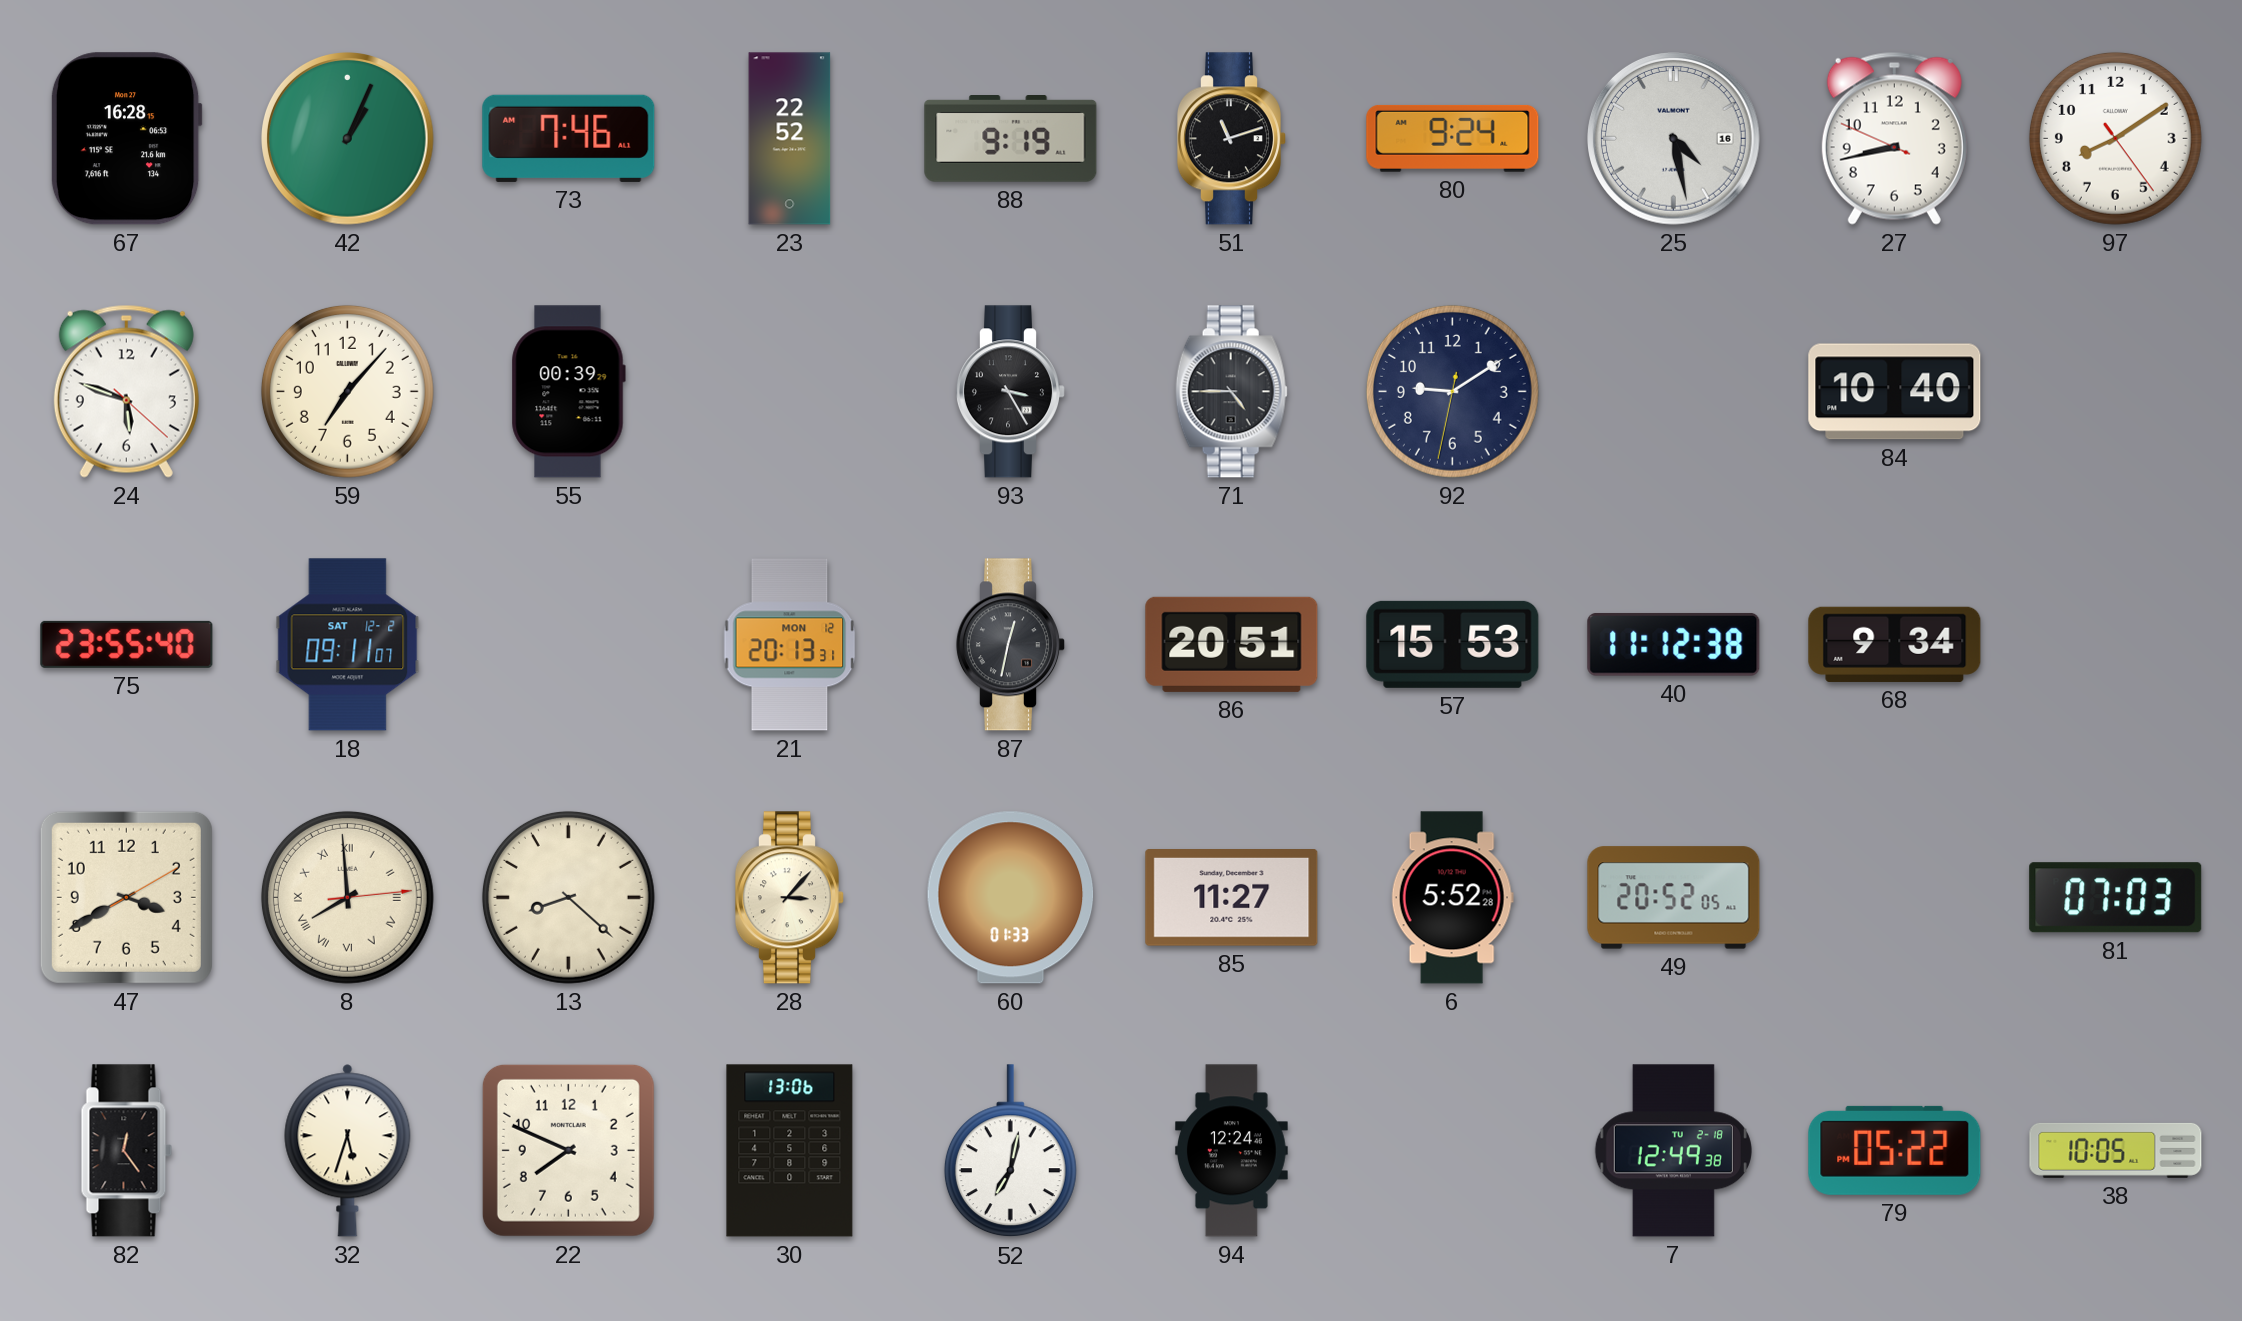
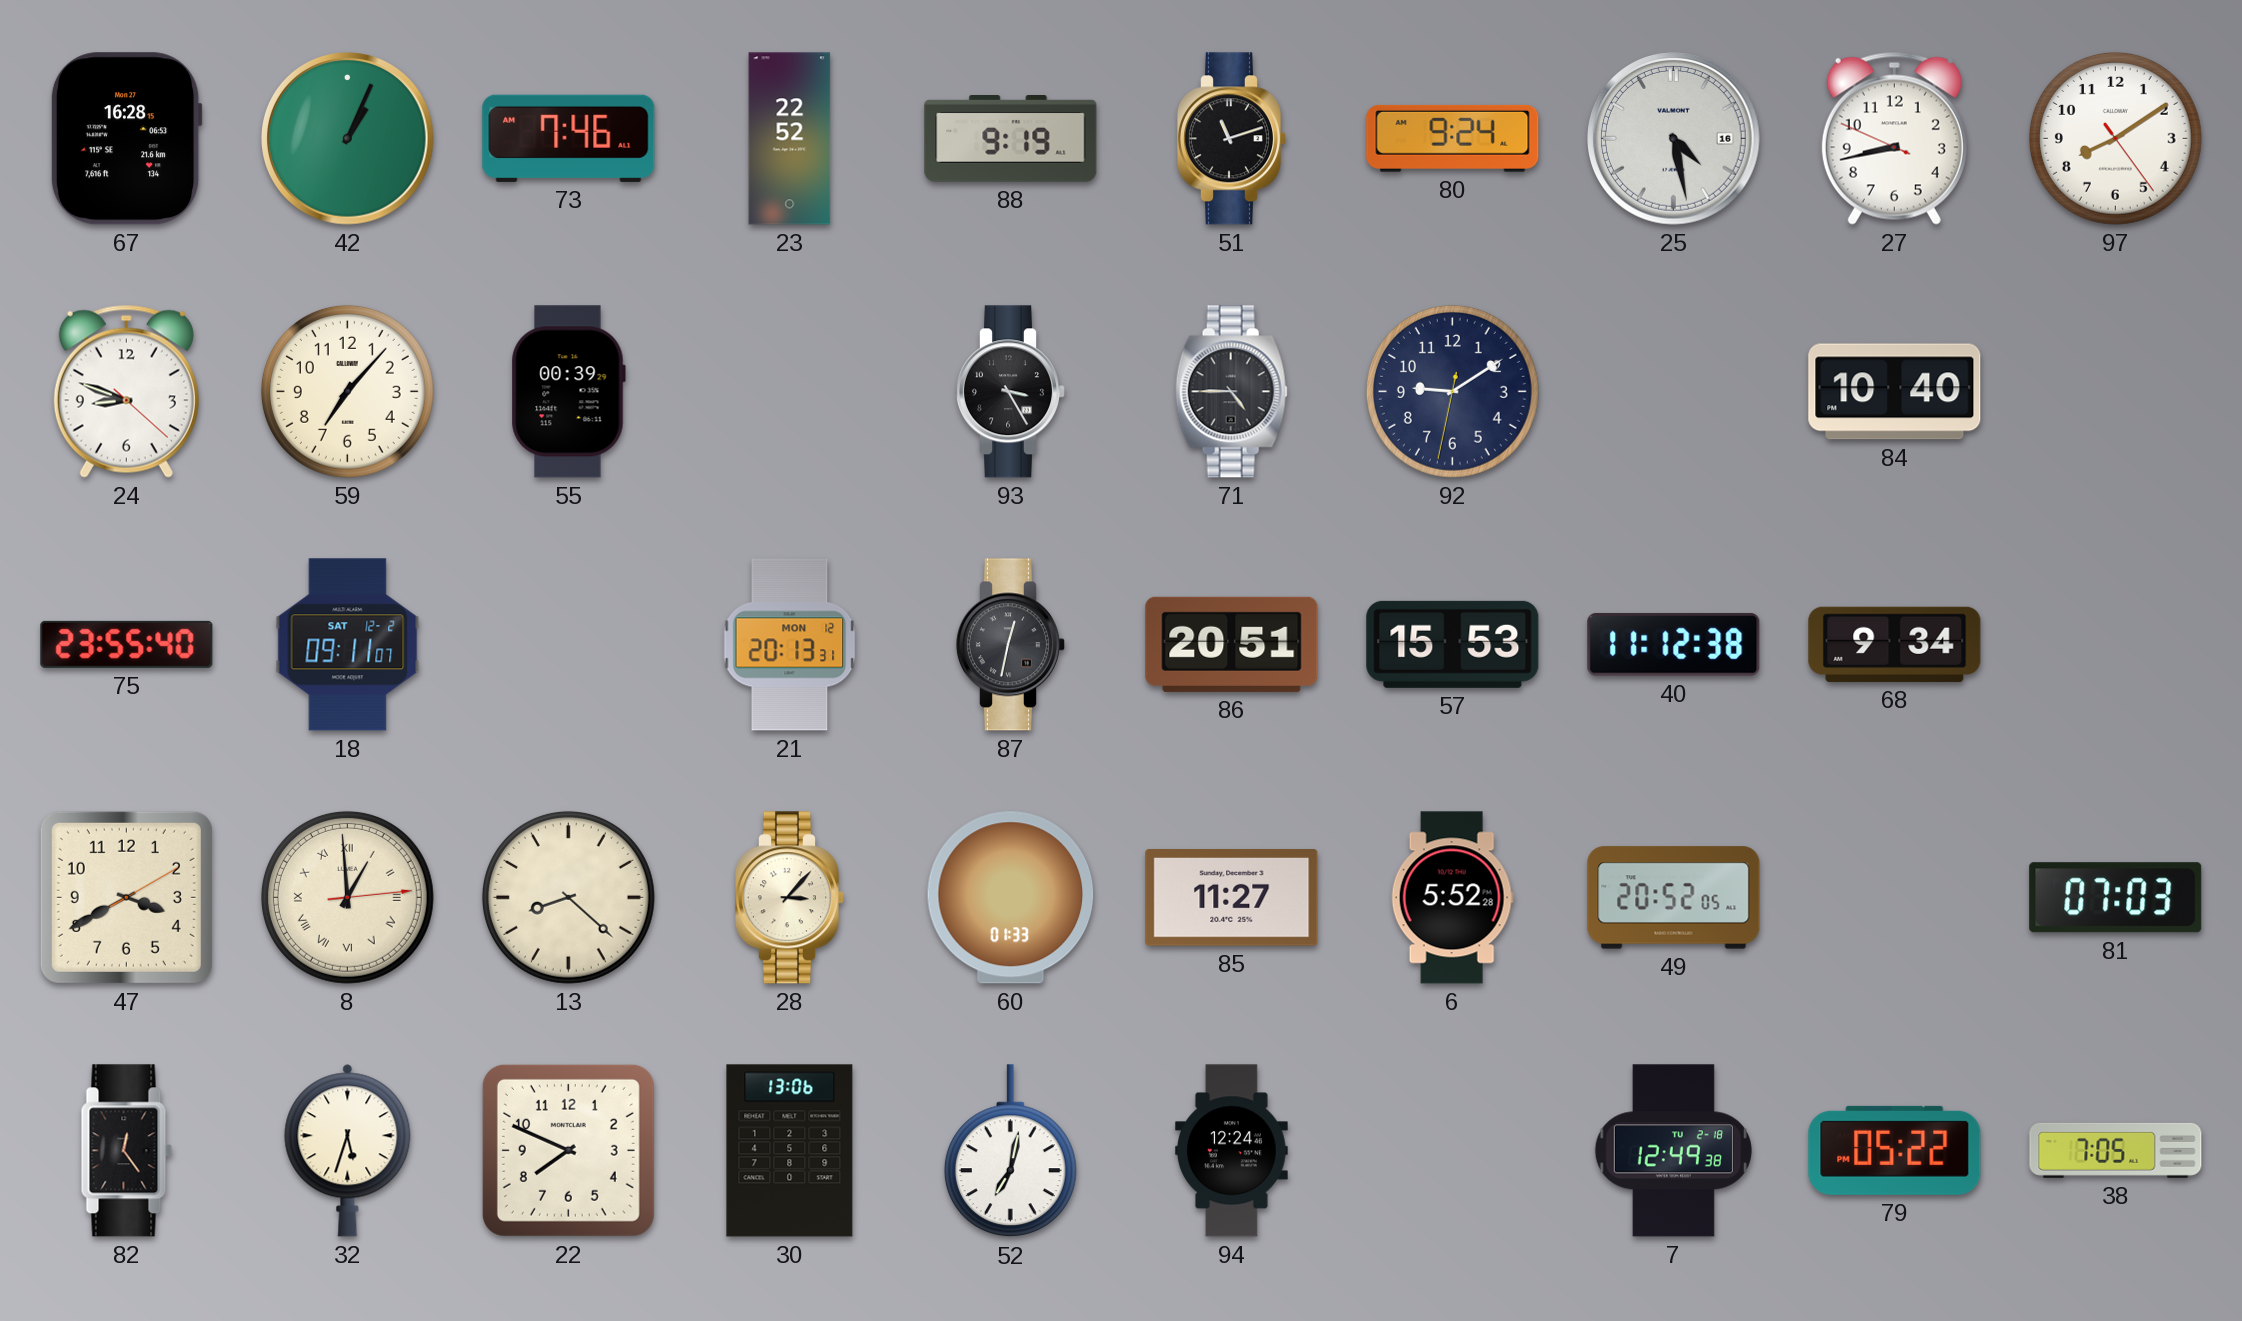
24: 5:48 -> 8:48 (126, 391)
8: 7:59 -> 12:59 (347, 897)
38: 10:05 -> 7:05 (2116, 1150)
